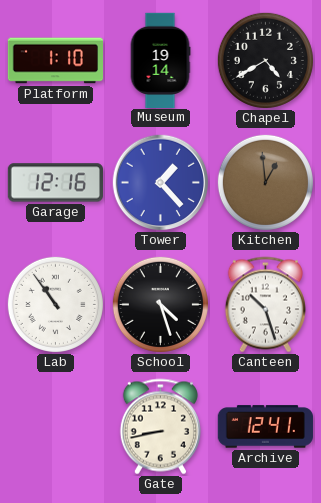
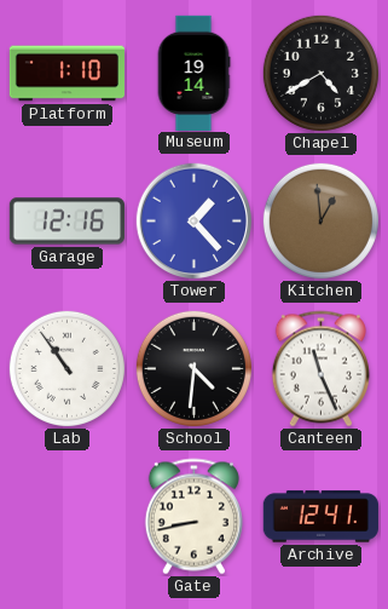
School: 4:27 -> 4:31 (193, 368)
Canteen: 10:27 -> 11:26 (320, 369)
